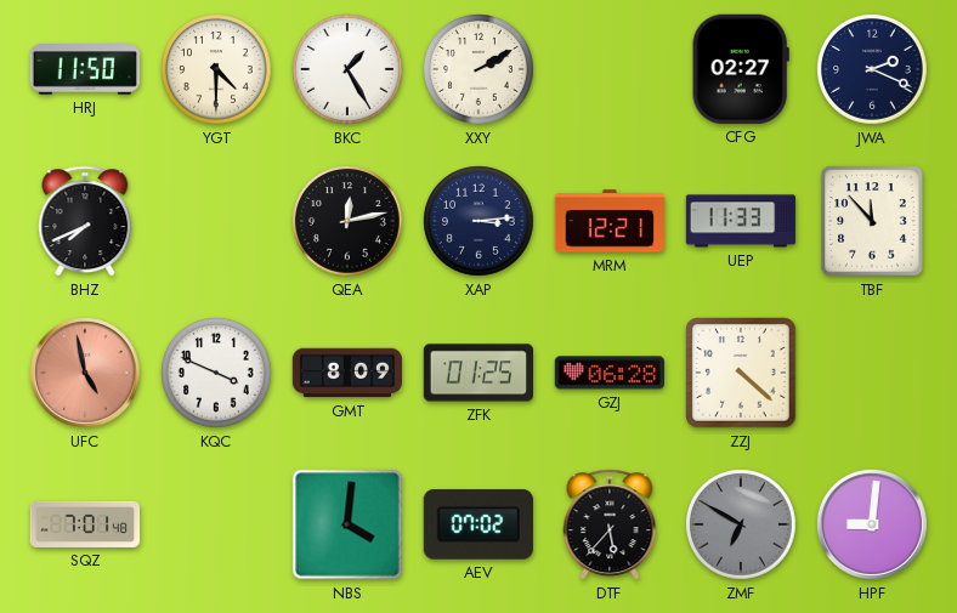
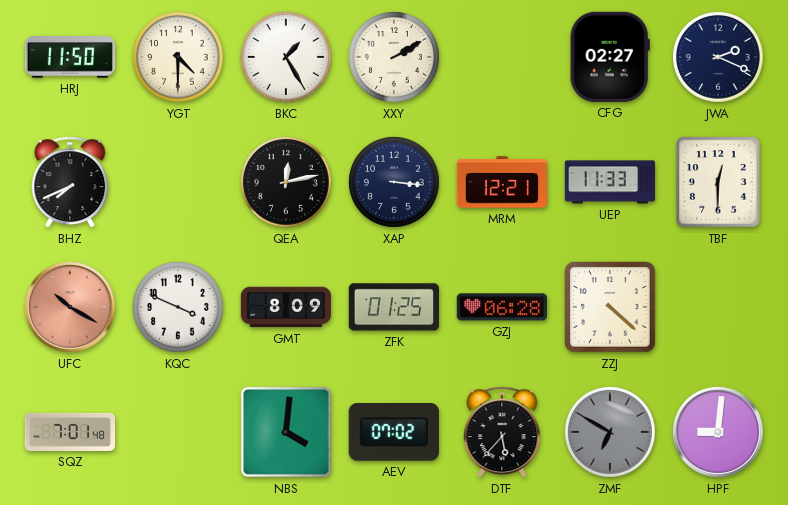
XAP: 3:14 -> 3:16 (395, 183)
TBF: 11:53 -> 12:30 (718, 182)
UFC: 4:58 -> 10:20 (70, 307)
